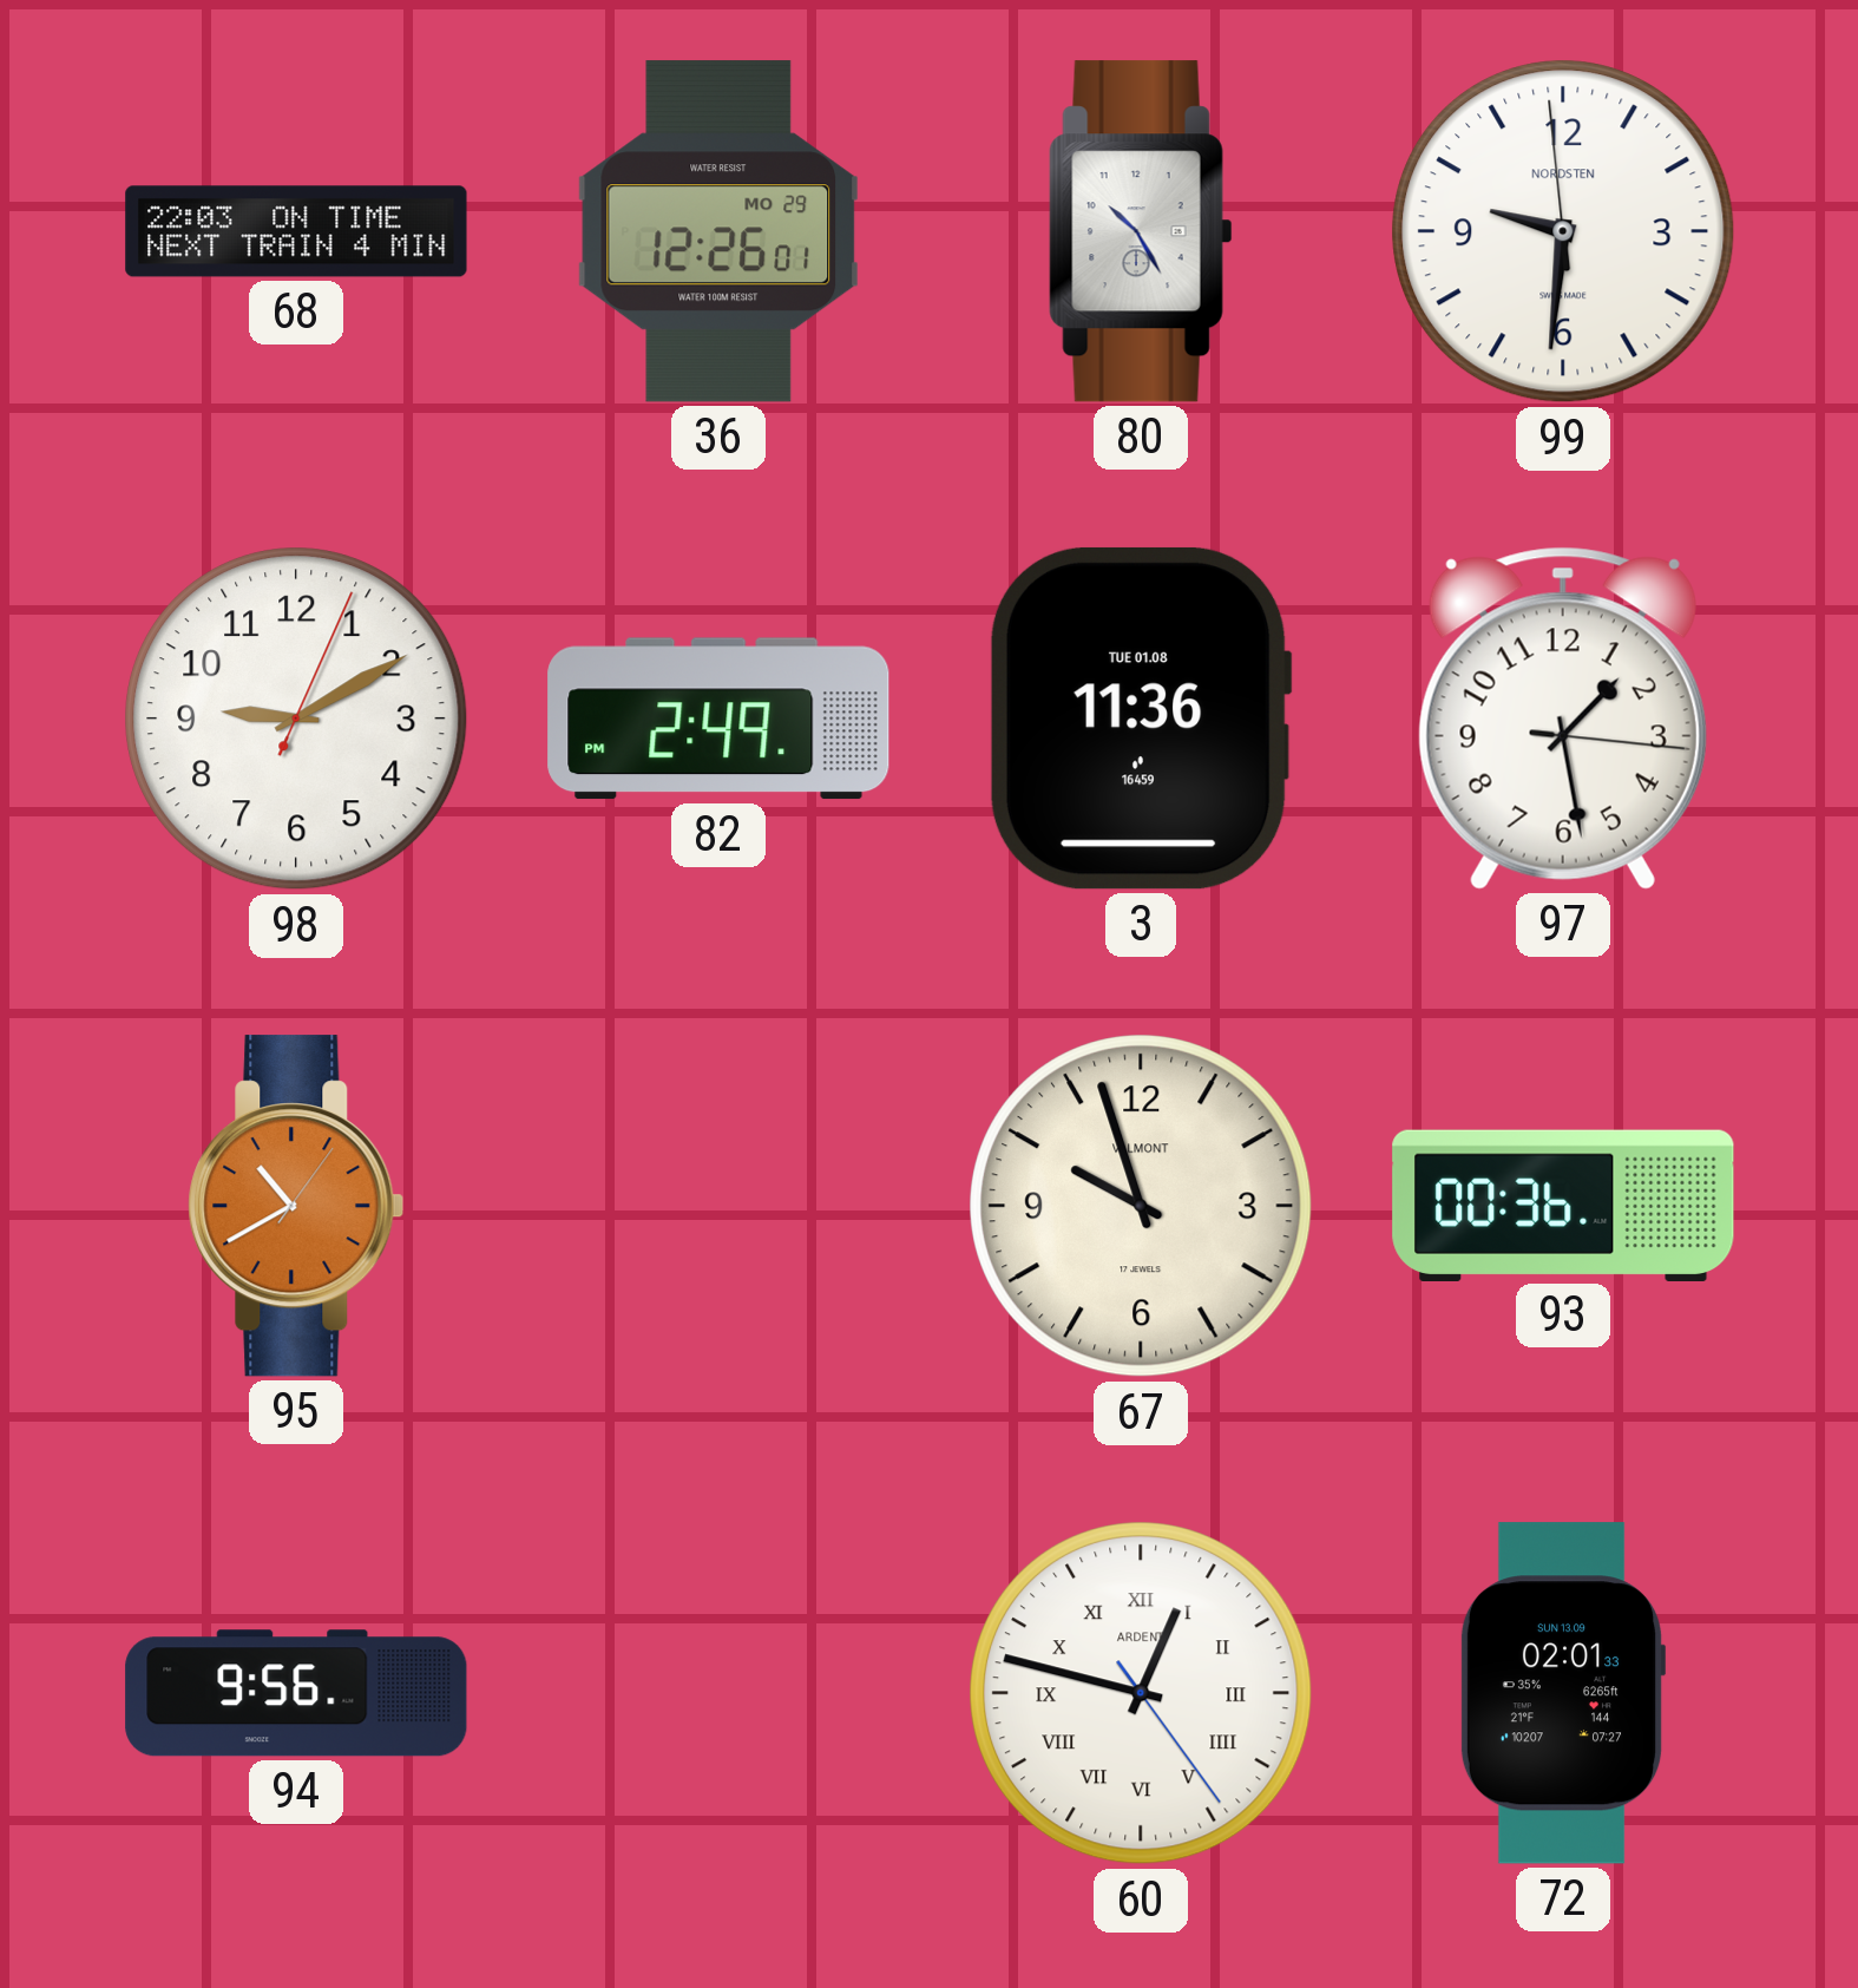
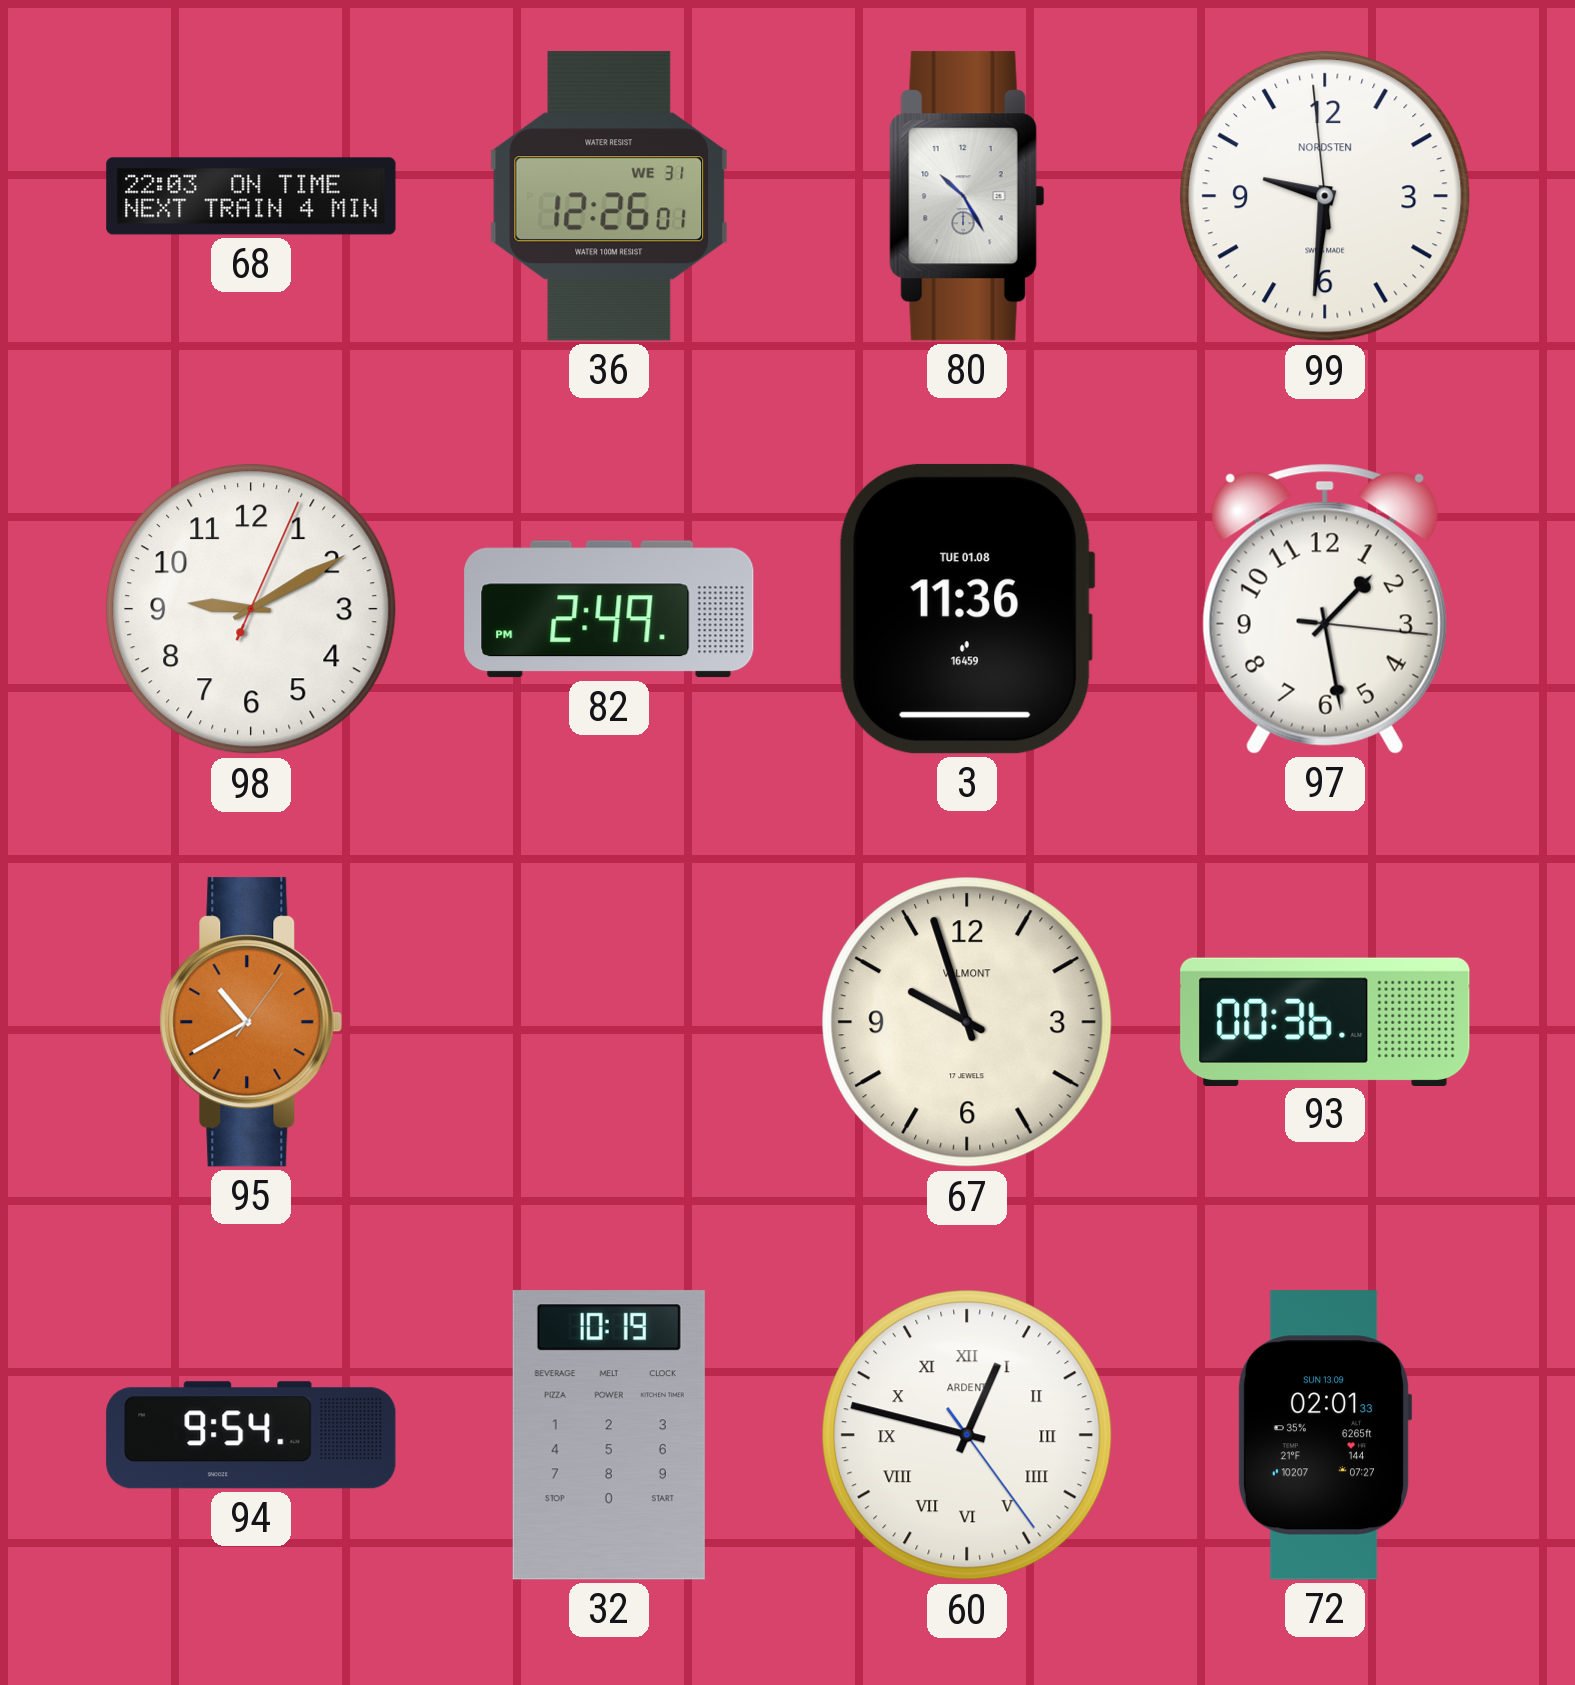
36 date: MO 29 -> WE 31 (609, 196)
94: 9:56 -> 9:54 (251, 1435)
32: none -> 10:19 (609, 1435)
